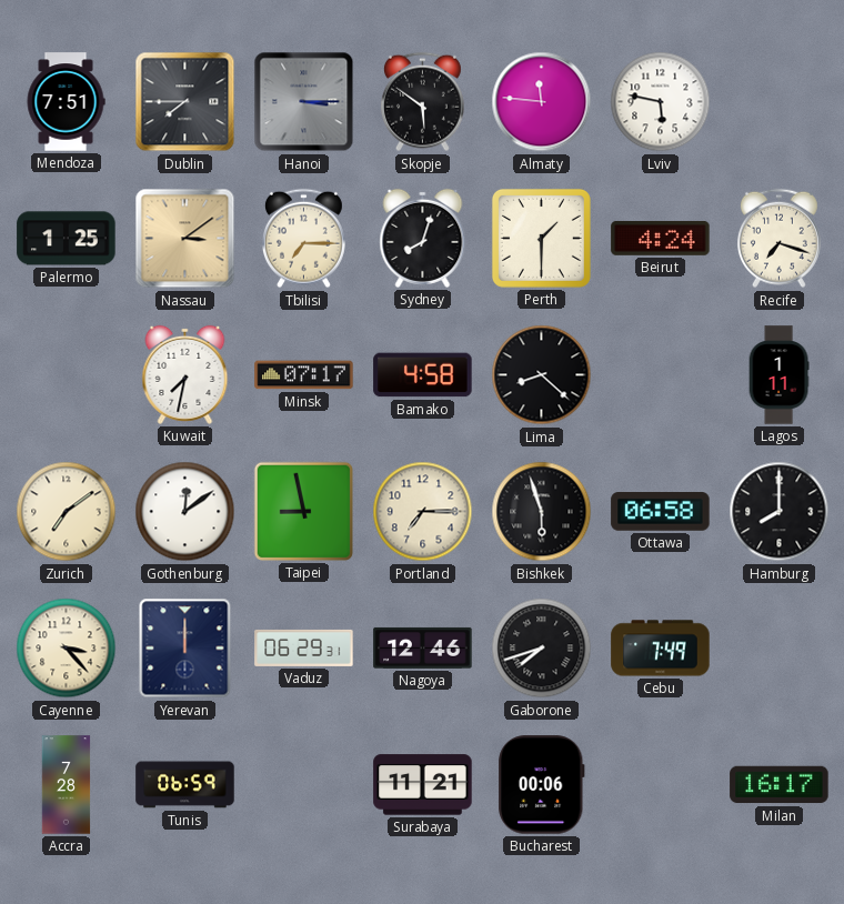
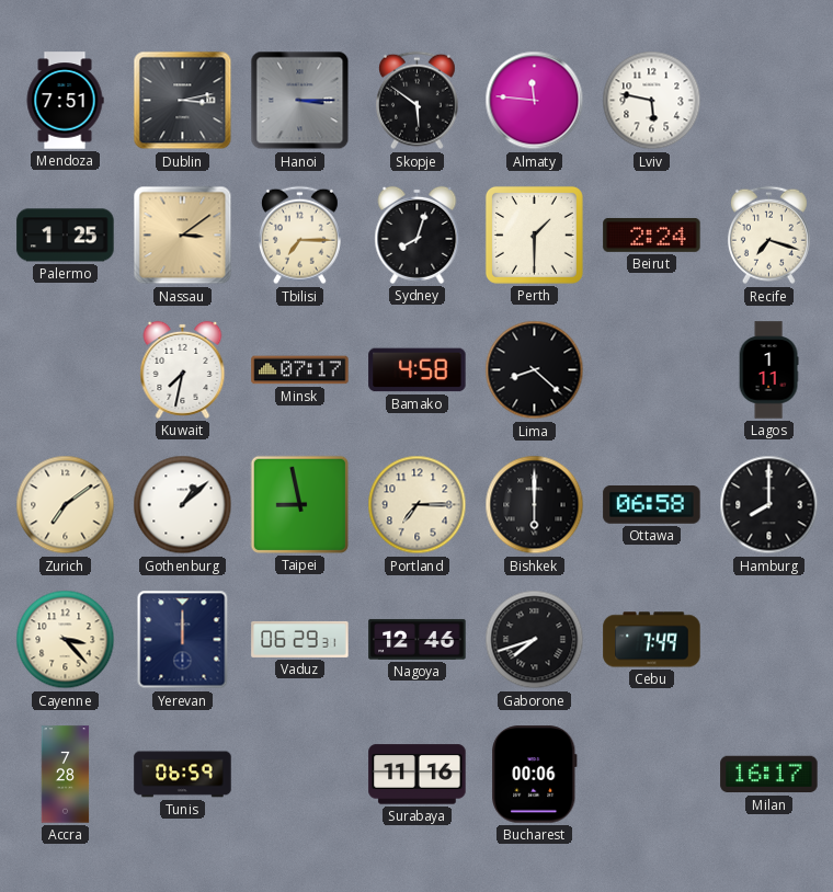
Dublin: 7:45 -> 3:13 (183, 101)
Beirut: 4:24 -> 2:24 (652, 236)
Gothenburg: 12:09 -> 1:08 (183, 505)
Bishkek: 5:57 -> 6:00 (535, 505)
Surabaya: 11:21 -> 11:16 (418, 775)
